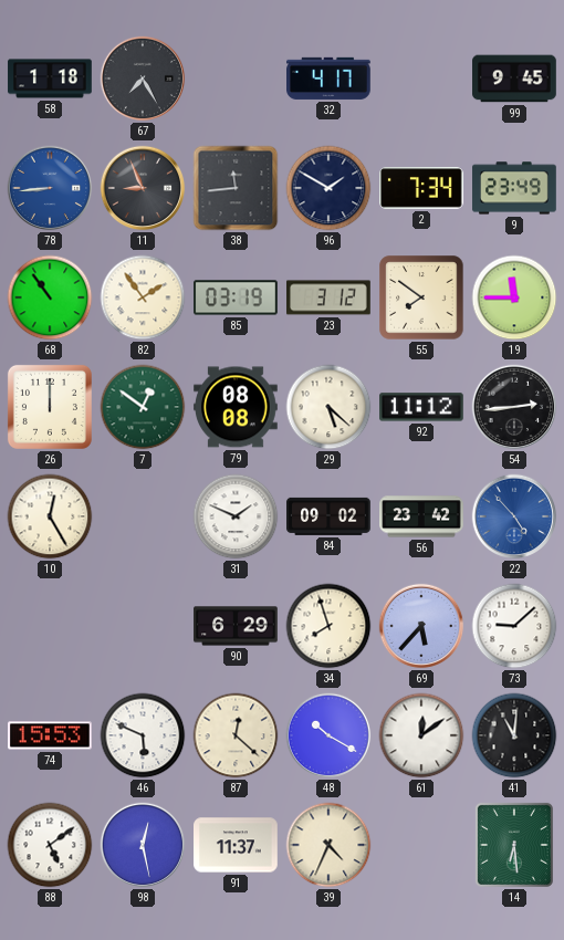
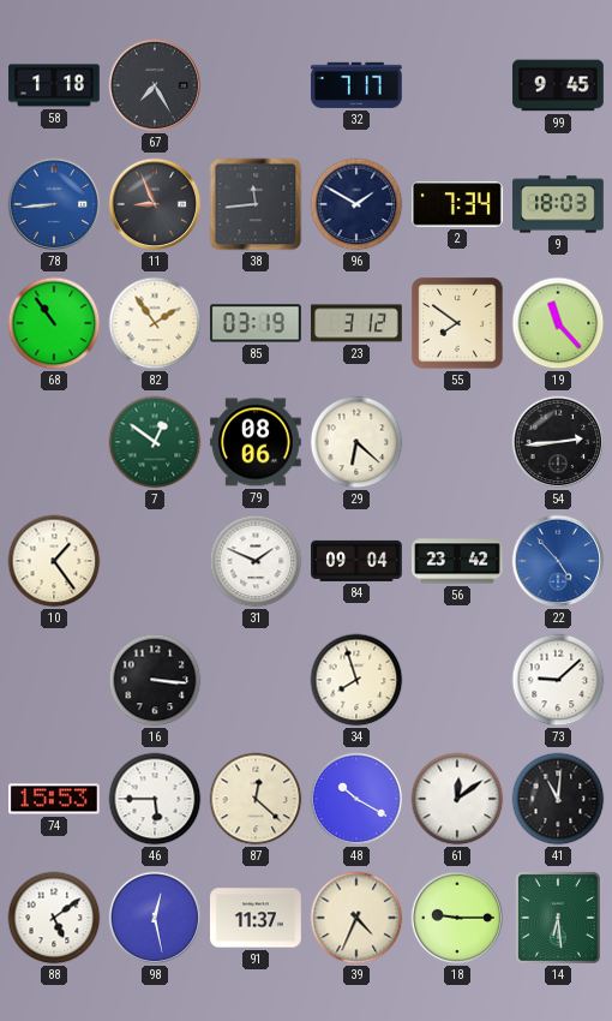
32: 4:17 -> 7:17 (358, 85)
9: 23:49 -> 18:03 (558, 204)
19: 11:45 -> 11:23 (558, 323)
26: 12:00 -> none (50, 407)
79: 08:08 -> 08:06 (257, 442)
29: 5:22 -> 6:22 (356, 442)
92: 11:12 -> none (422, 407)
10: 12:25 -> 1:24 (54, 561)
84: 09:02 -> 09:04 (356, 561)
16: none -> 3:16 (155, 680)
90: 6:29 -> none (236, 626)
69: 5:37 -> none (421, 626)
46: 5:49 -> 5:45 (155, 799)
18: none -> 9:15 (457, 918)
